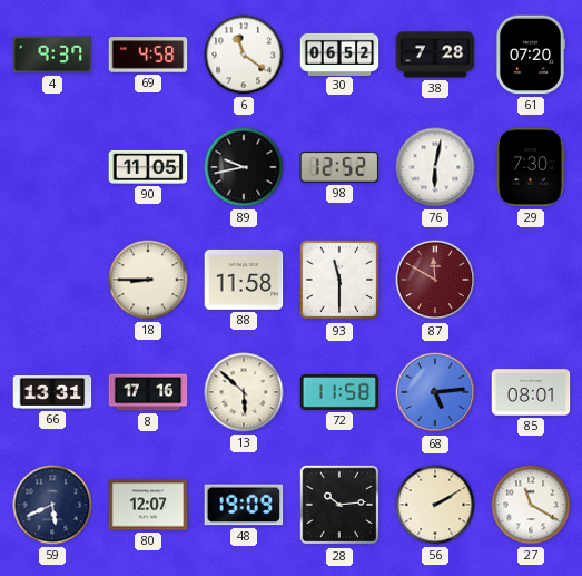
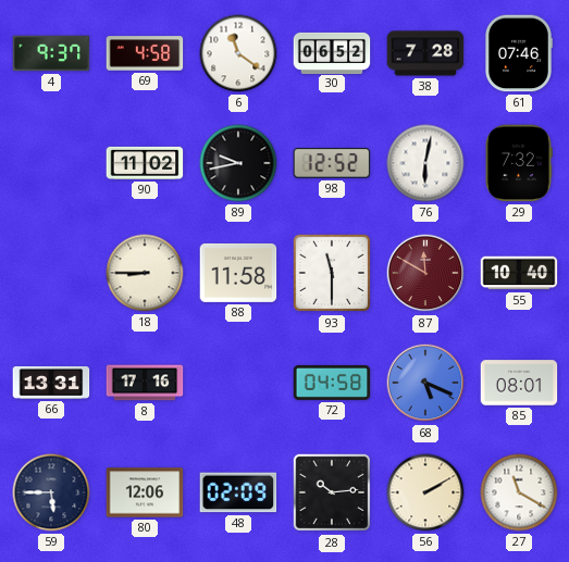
61: 07:20 -> 07:46 (518, 53)
90: 11:05 -> 11:02 (145, 163)
29: 7:30 -> 7:32 (519, 163)
55: none -> 10:40 (519, 273)
13: 5:52 -> none (244, 392)
72: 11:58 -> 04:58 (332, 383)
68: 5:14 -> 5:19 (425, 383)
59: 5:41 -> 5:45 (51, 492)
80: 12:07 -> 12:06 (145, 492)
48: 19:09 -> 02:09 (238, 492)
